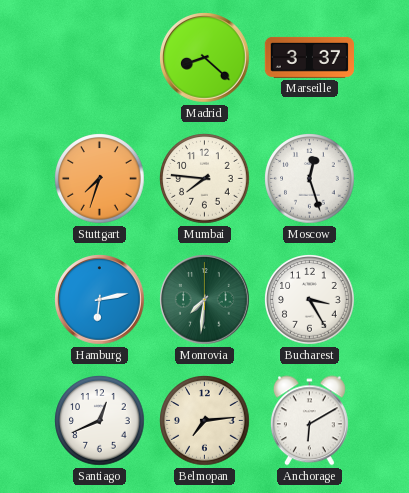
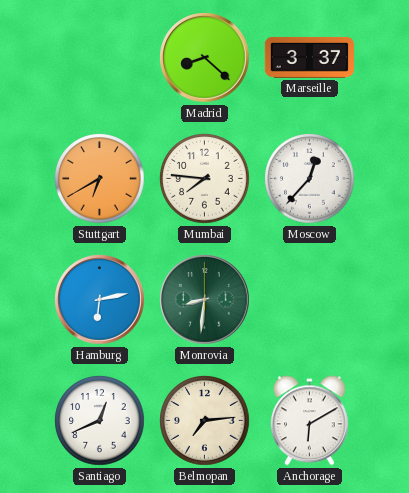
Stuttgart: 7:33 -> 6:40 (100, 179)
Moscow: 12:27 -> 12:37 (310, 179)
Monrovia: 7:31 -> 8:31 (205, 300)
Bucharest: 3:25 -> none (310, 300)
